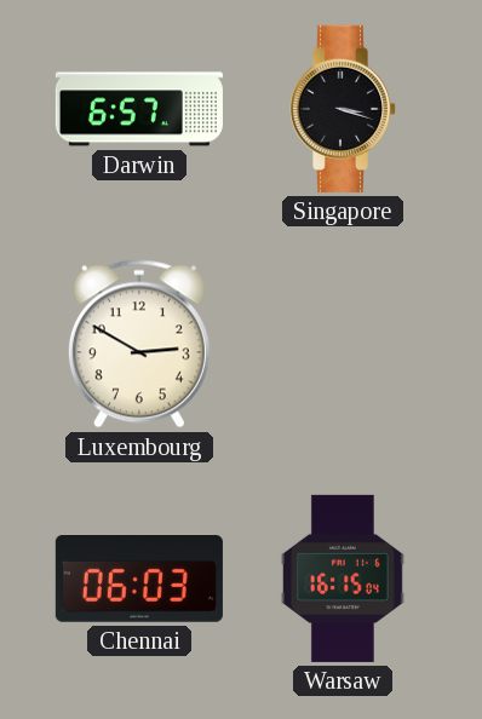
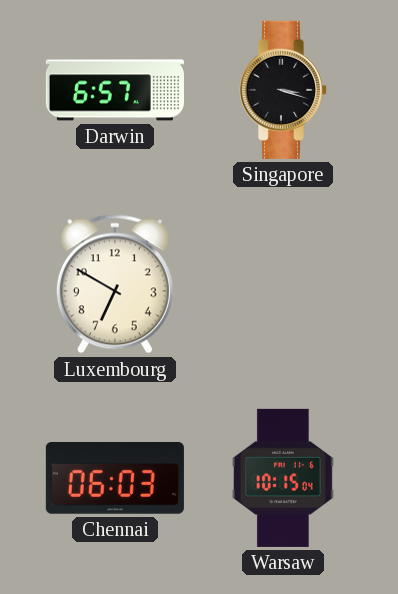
Luxembourg: 2:50 -> 6:50 (115, 284)
Warsaw: 16:15 -> 10:15 (283, 478)
